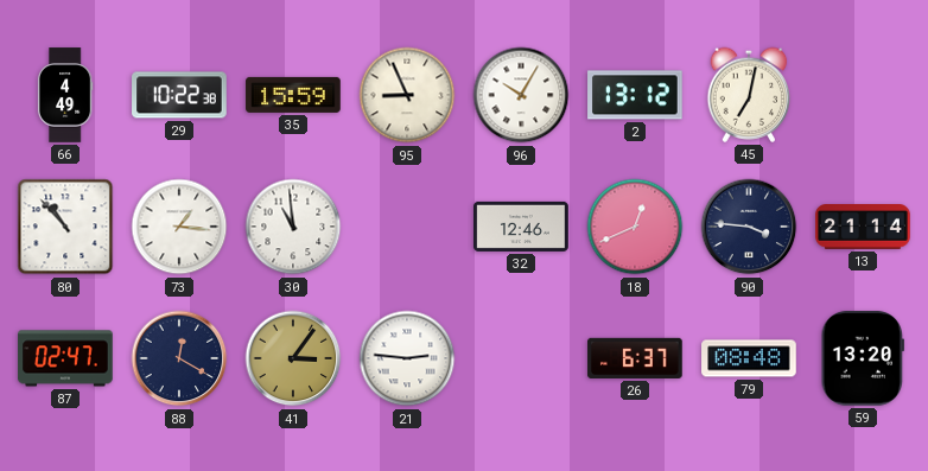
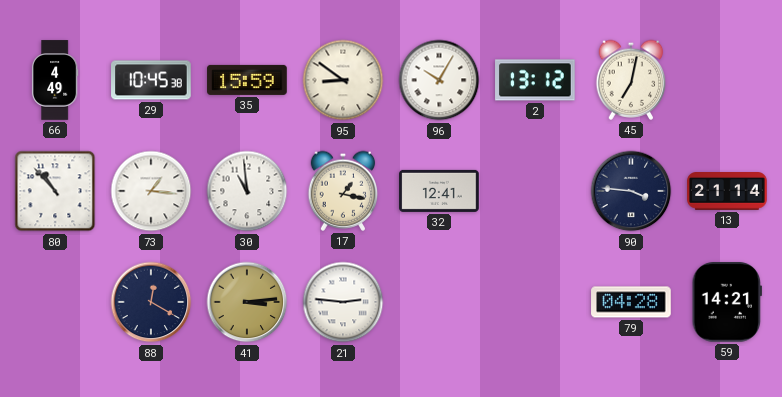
29: 10:22 -> 10:45 (151, 80)
95: 8:56 -> 8:51 (343, 80)
17: none -> 1:17 (343, 191)
32: 12:46 -> 12:41 (439, 191)
18: 12:41 -> none (635, 227)
87: 02:47 -> none (65, 358)
41: 3:06 -> 3:14 (247, 302)
26: 6:37 -> none (635, 358)
79: 08:48 -> 04:28 (631, 302)
59: 13:20 -> 14:21 (726, 302)
